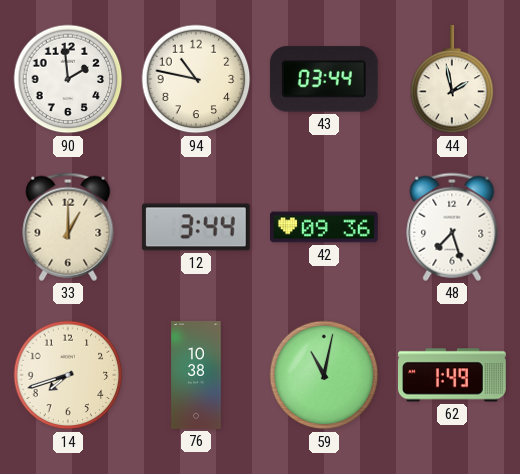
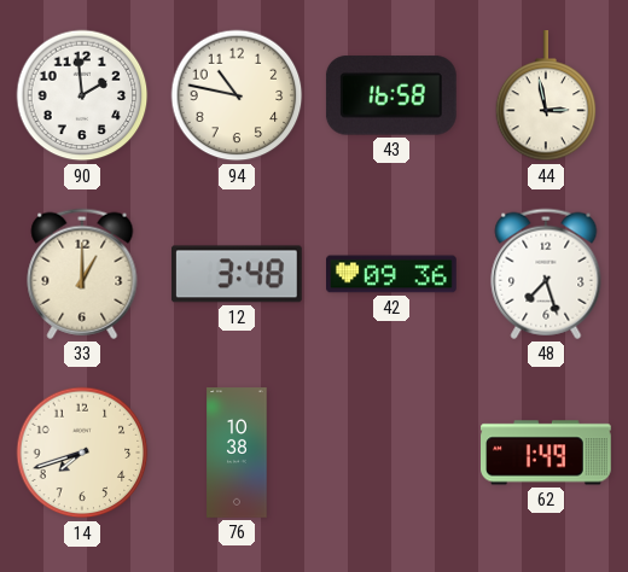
43: 03:44 -> 16:58 (391, 95)
44: 1:58 -> 2:58 (546, 97)
12: 3:44 -> 3:48 (237, 274)
59: 11:02 -> none (324, 375)
